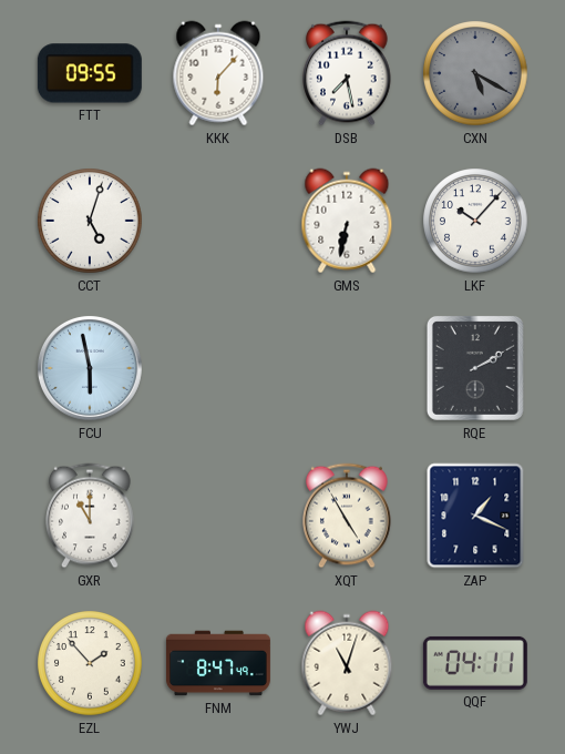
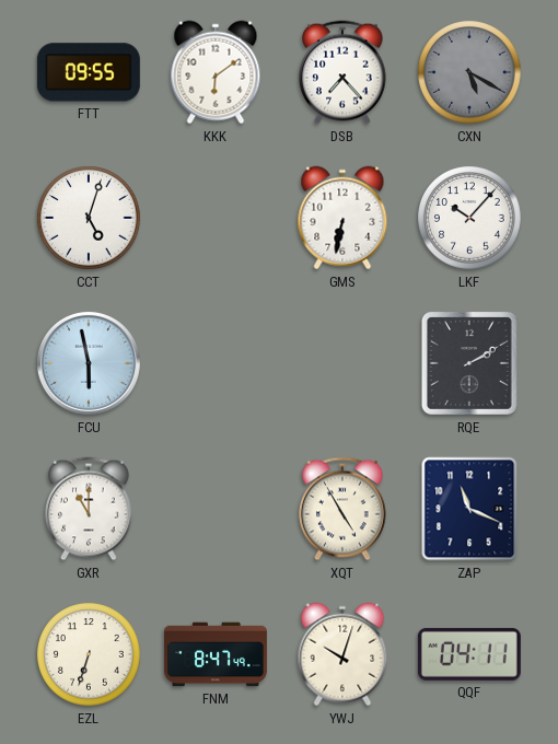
KKK: 6:07 -> 6:09 (216, 72)
DSB: 7:28 -> 7:23 (342, 72)
ZAP: 1:19 -> 11:19 (469, 509)
EZL: 1:53 -> 6:33 (89, 654)
YWJ: 11:03 -> 10:03 (342, 654)
